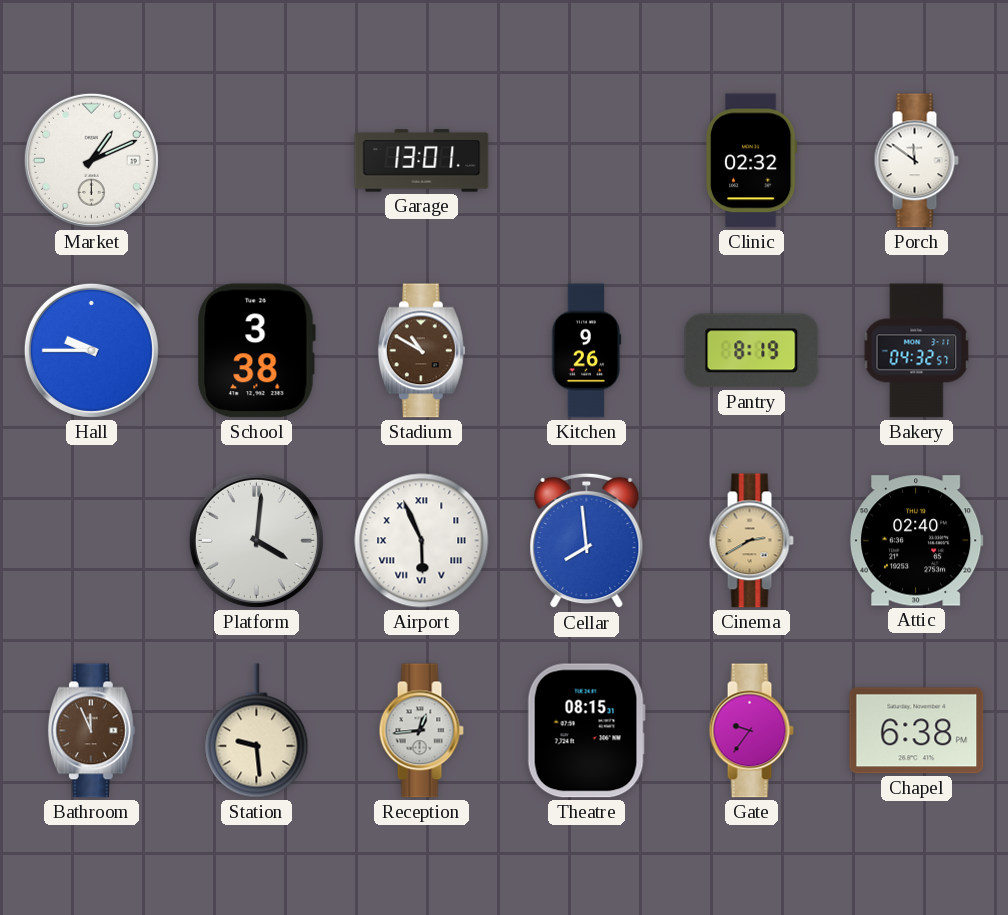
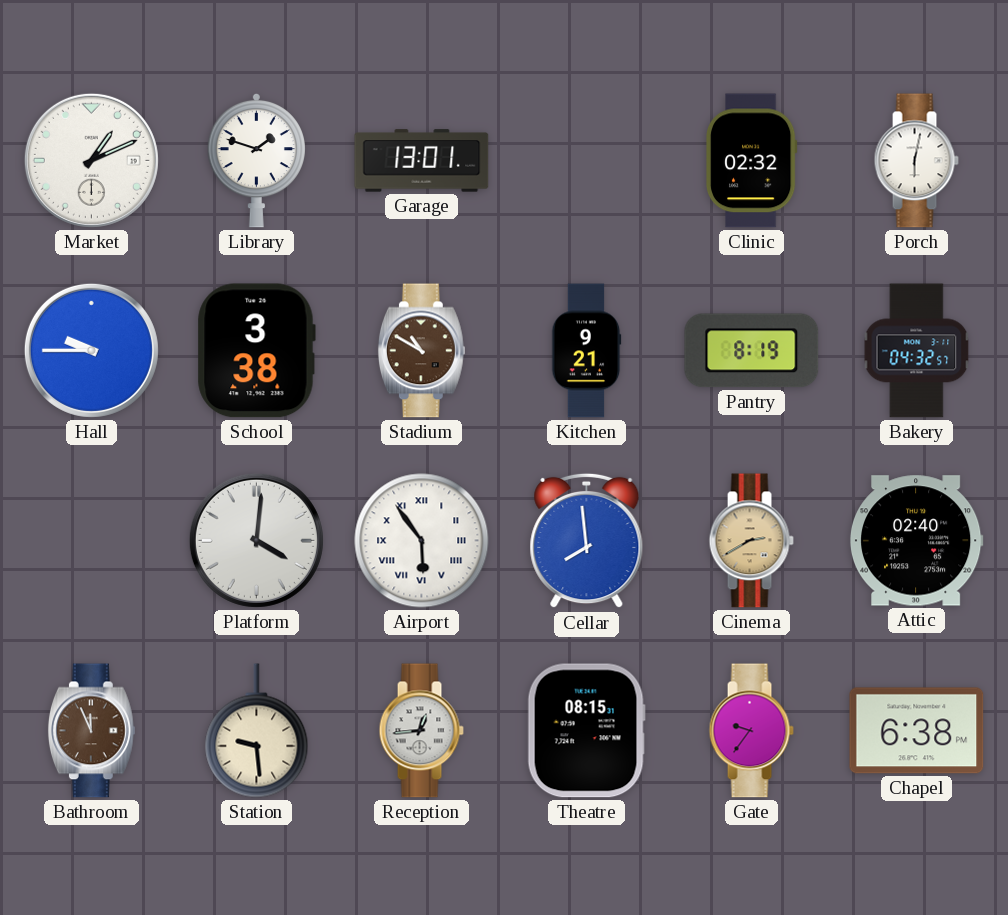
Library: none -> 1:48 (256, 160)
Porch: 11:51 -> 6:02 (916, 161)
Kitchen: 9:26 -> 9:21 (586, 351)
Airport: 5:56 -> 5:54 (422, 541)
